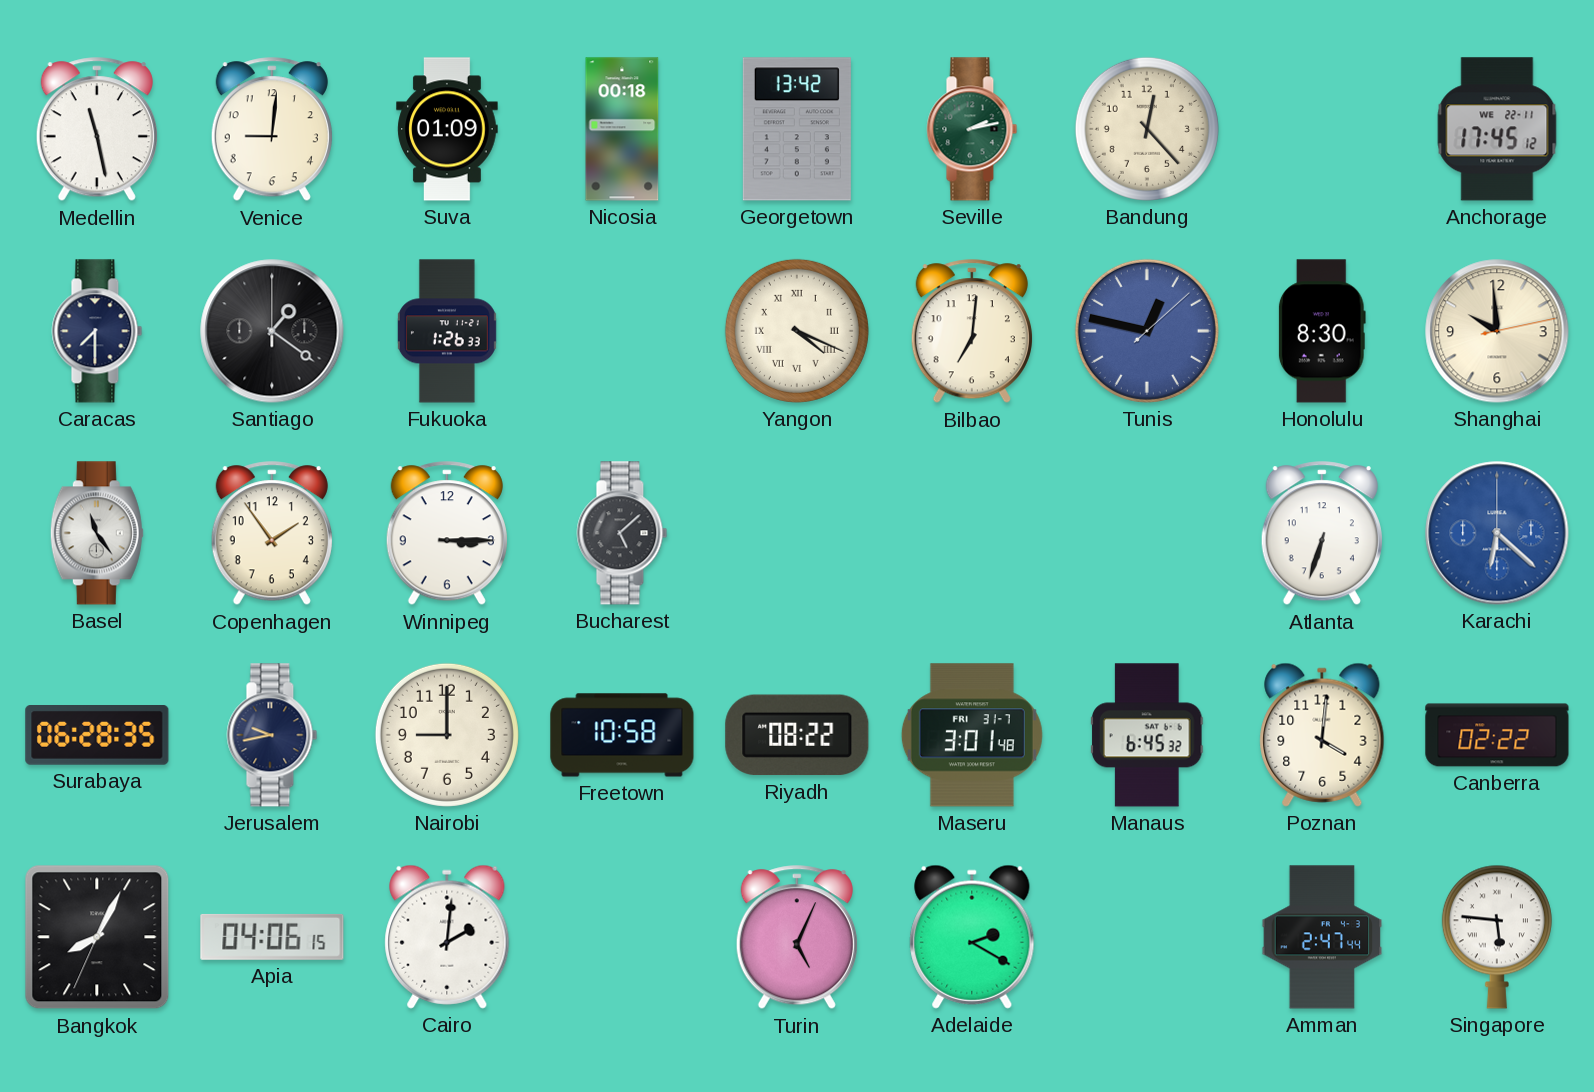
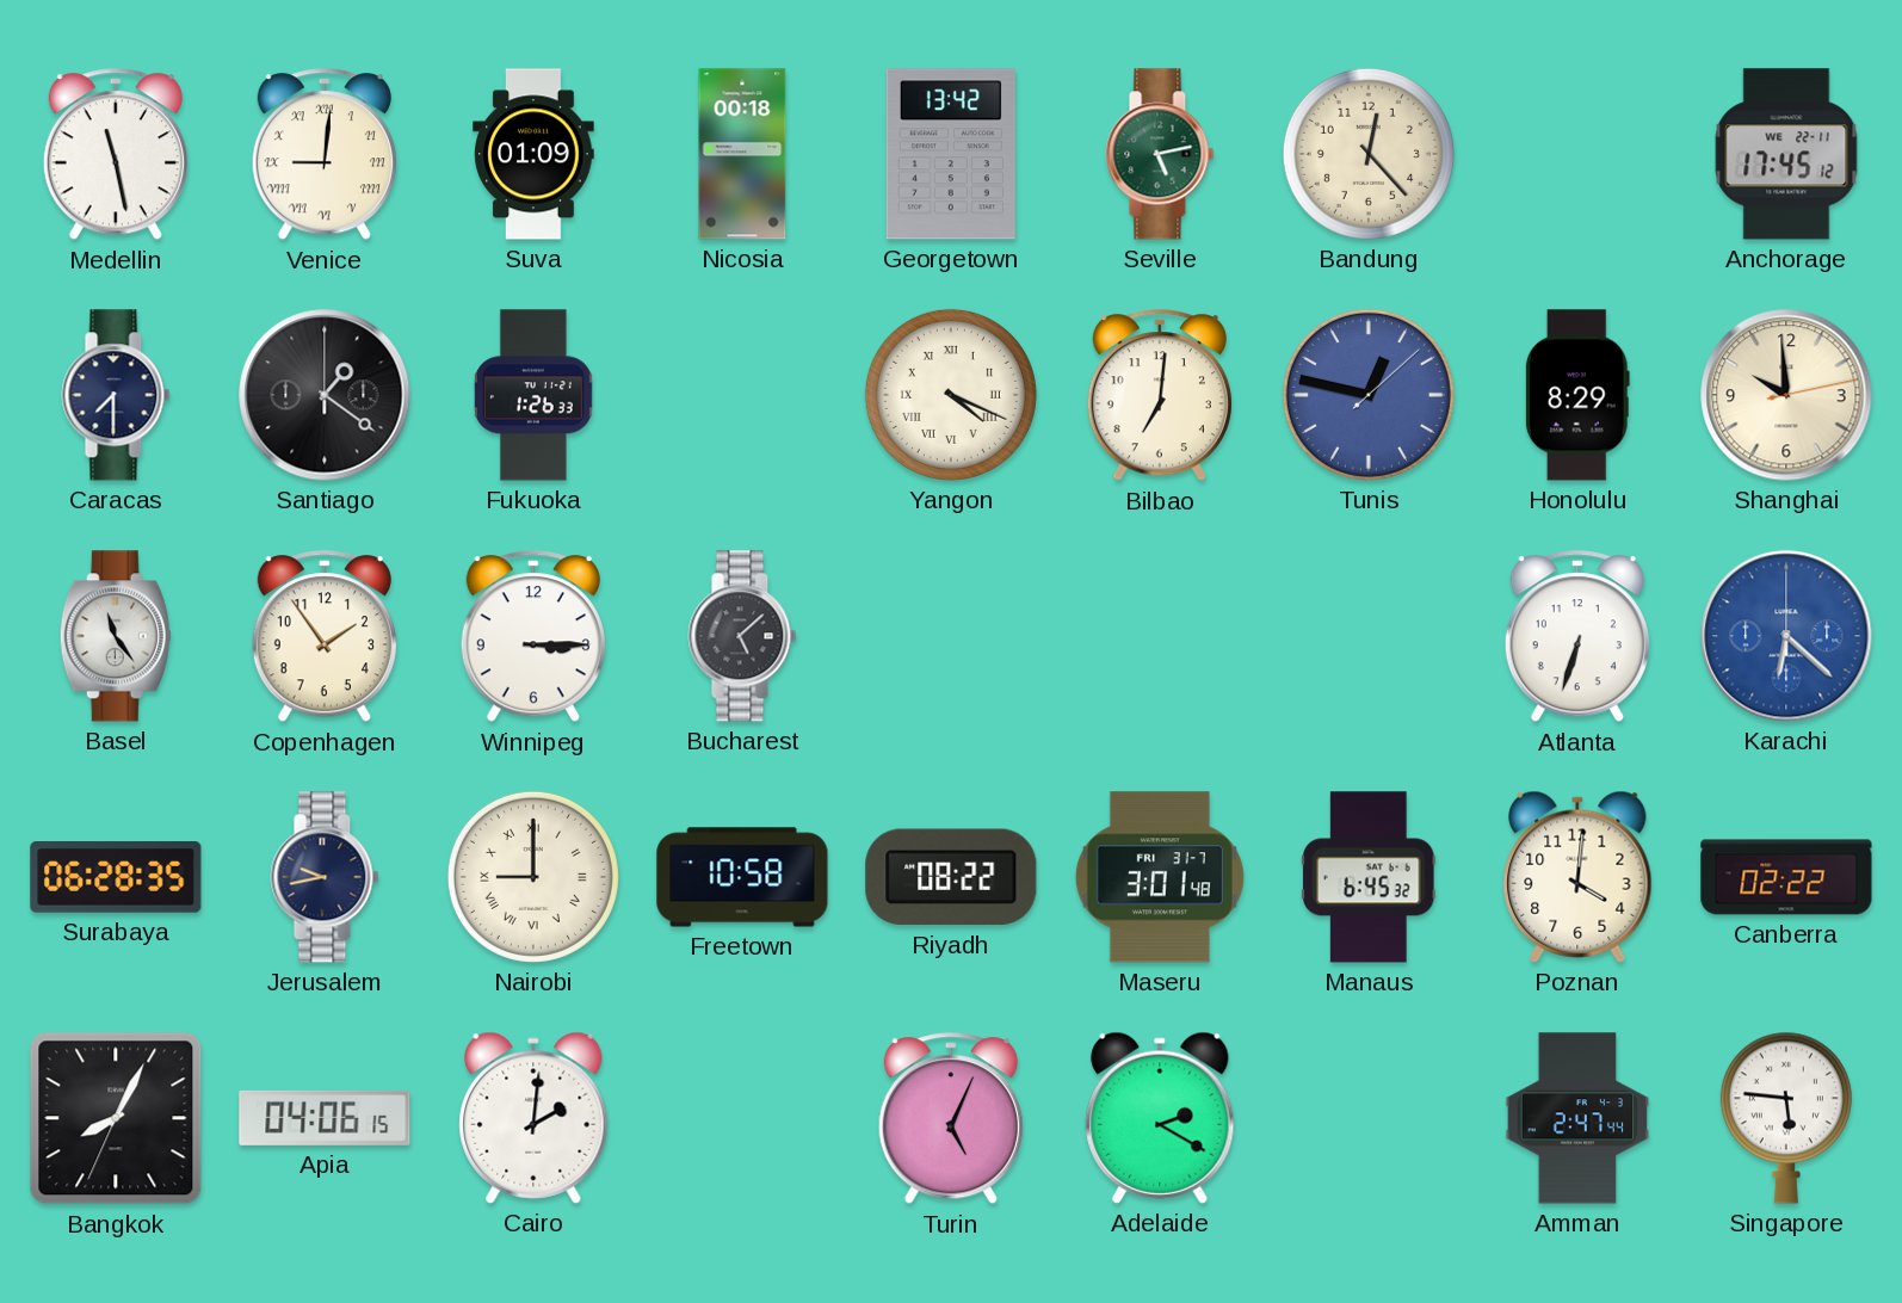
Venice numerals: Arabic -> Roman (325, 155)
Seville: 2:13 -> 5:13 (1160, 154)
Honolulu: 8:30 -> 8:29 (1577, 395)
Nairobi numerals: Arabic -> Roman (533, 877)
